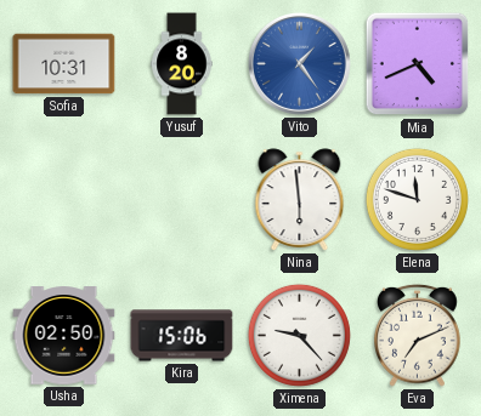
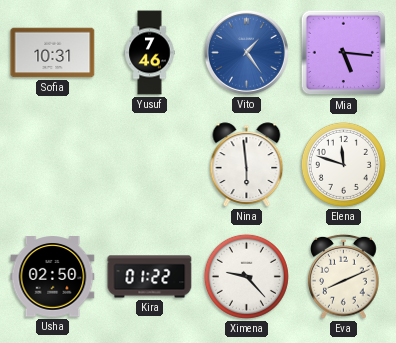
Yusuf: 8:20 -> 7:46 (150, 53)
Mia: 4:41 -> 5:16 (344, 53)
Kira: 15:06 -> 01:22 (150, 277)
Eva: 7:11 -> 8:11 (344, 276)
